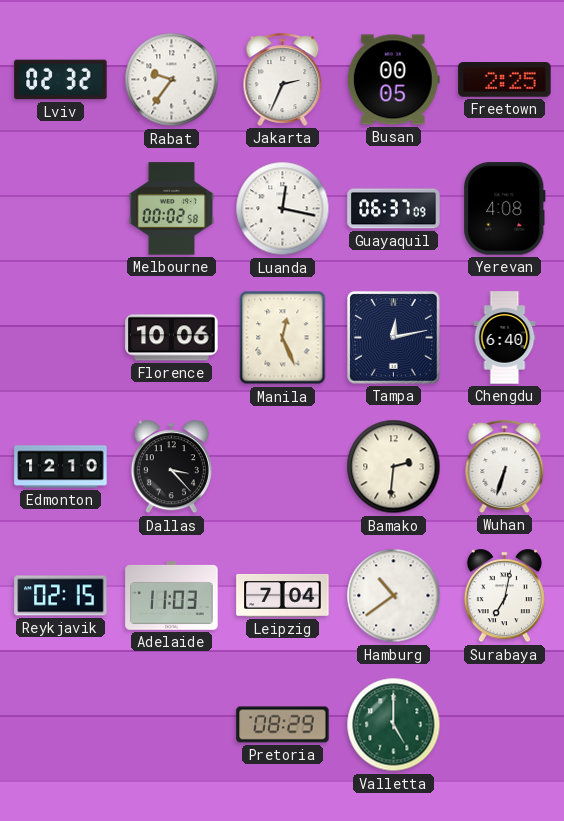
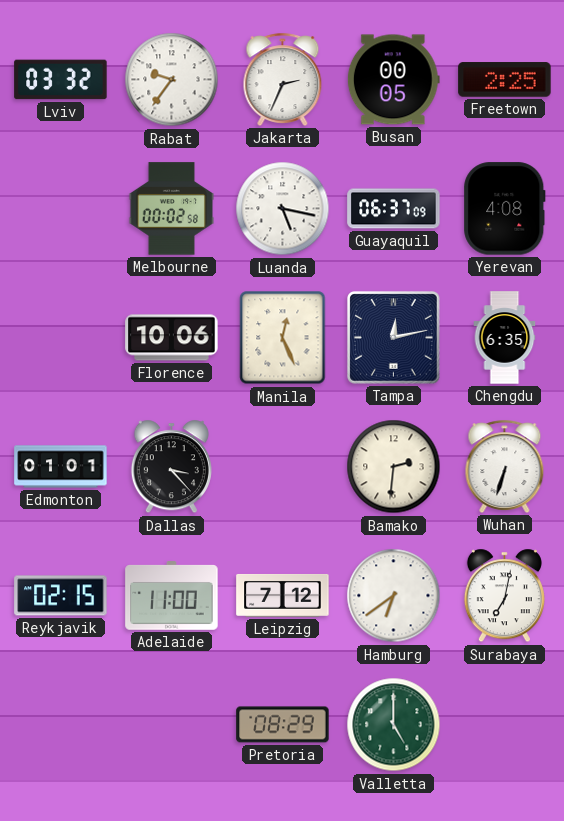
Lviv: 02:32 -> 03:32 (61, 80)
Luanda: 12:17 -> 5:17 (283, 209)
Chengdu: 6:40 -> 6:35 (505, 338)
Edmonton: 12:10 -> 01:01 (61, 467)
Adelaide: 11:03 -> 11:00 (172, 596)
Leipzig: 7:04 -> 7:12 (283, 595)
Hamburg: 10:39 -> 6:39 (394, 596)
